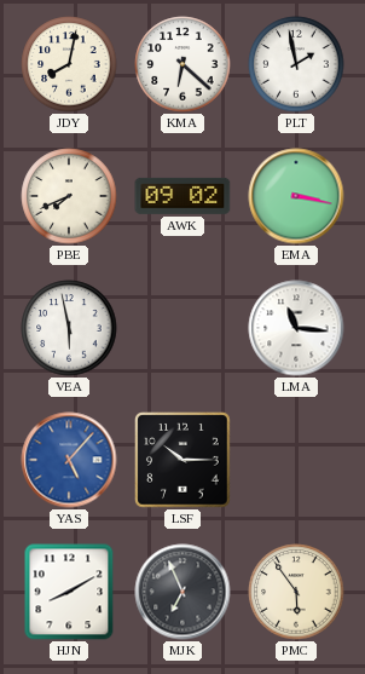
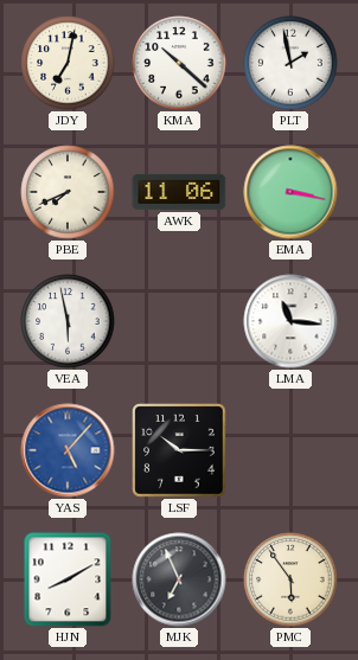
JDY: 8:02 -> 7:02 (68, 63)
KMA: 6:22 -> 10:22 (179, 63)
AWK: 09:02 -> 11:06 (179, 192)
